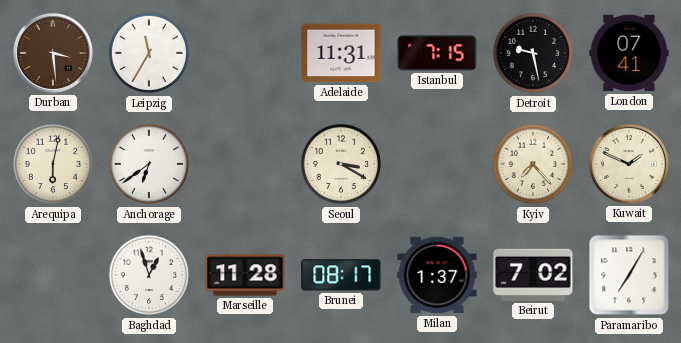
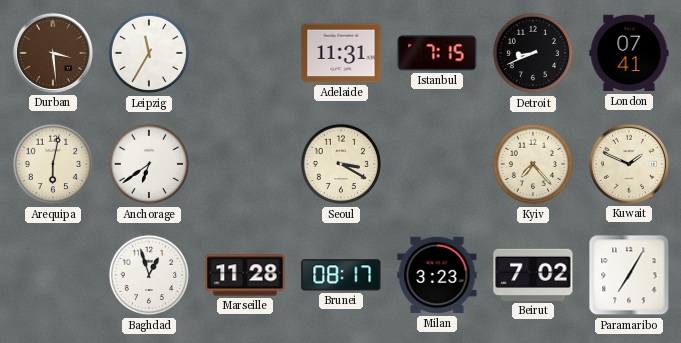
Detroit: 9:28 -> 8:41 (533, 53)
Milan: 1:37 -> 3:23 (437, 275)
